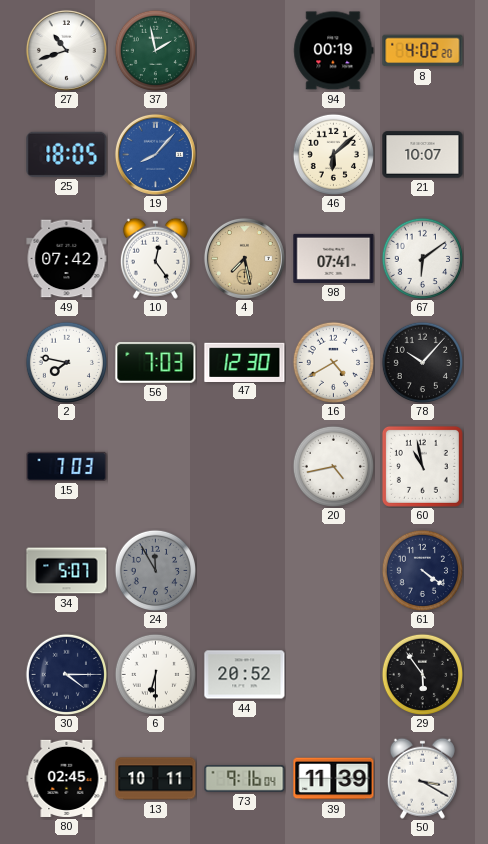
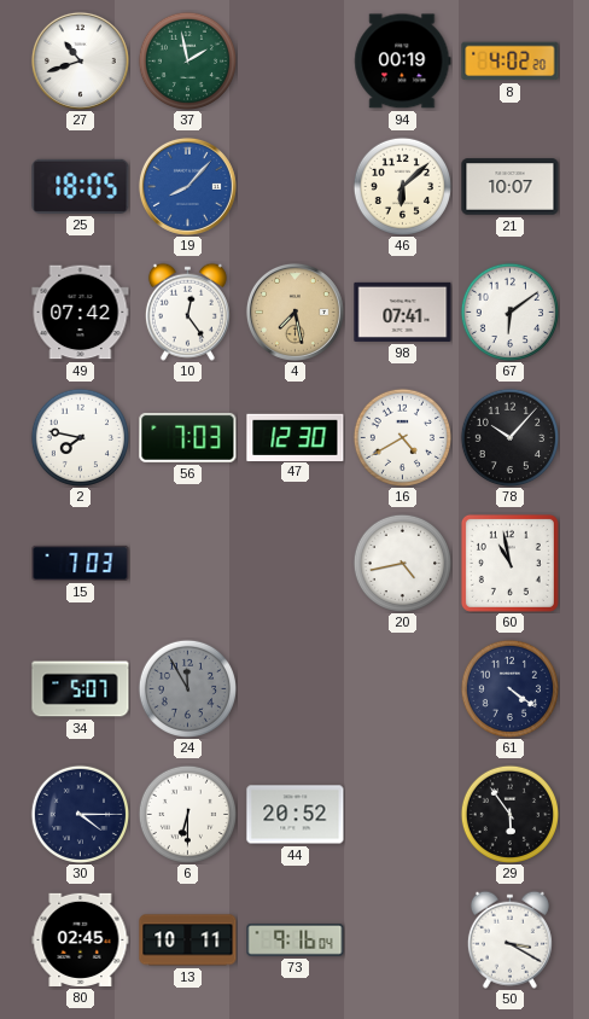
39: 11:39 -> none (334, 779)
